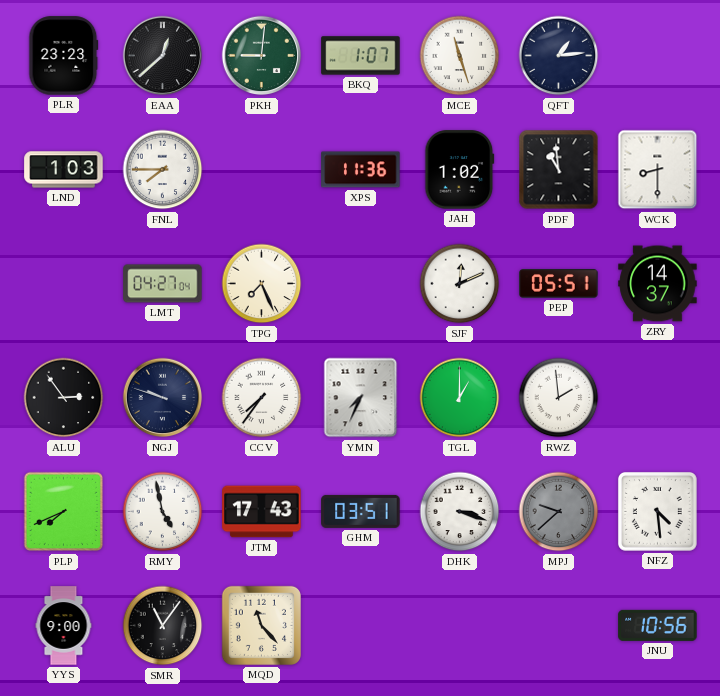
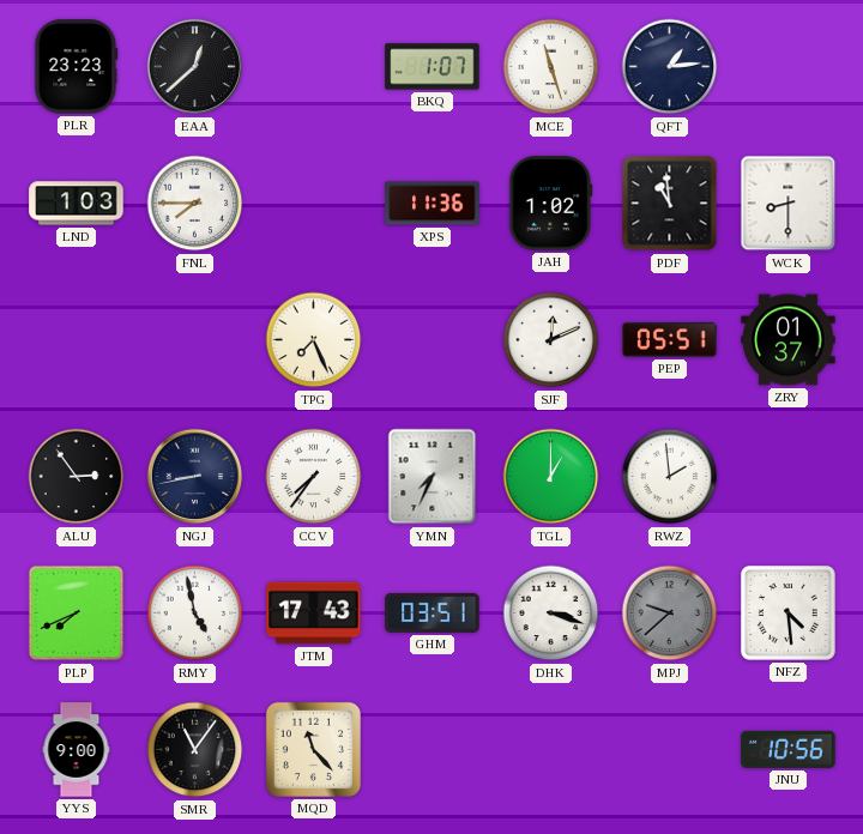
PKH: 9:01 -> none (262, 56)
LMT: 04:27 -> none (163, 284)
ZRY: 14:37 -> 01:37 (789, 340)
NGJ: 9:48 -> 8:43 (195, 477)
